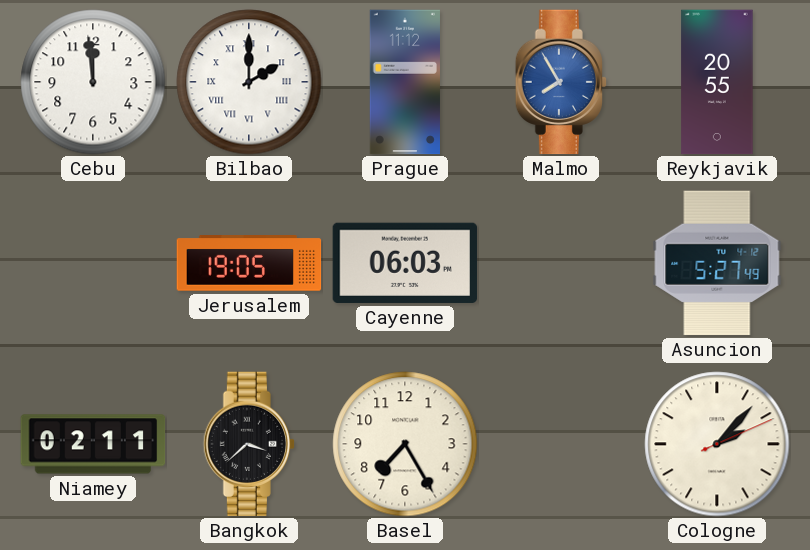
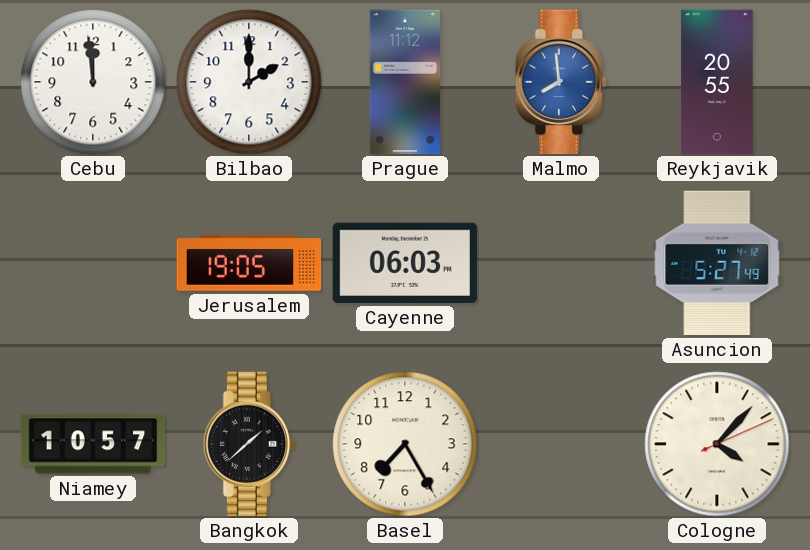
Bilbao numerals: Roman -> Arabic (249, 82)
Malmo: 7:55 -> 7:59 (560, 82)
Niamey: 02:11 -> 10:57 (93, 444)
Bangkok: 3:38 -> 1:38 (248, 444)
Cologne: 2:07 -> 4:07 (717, 444)
